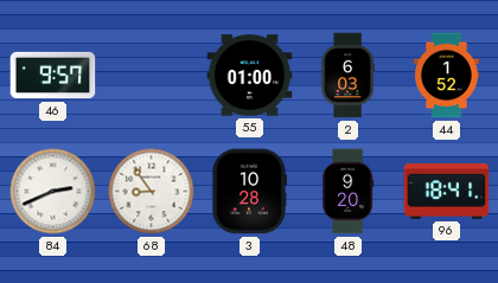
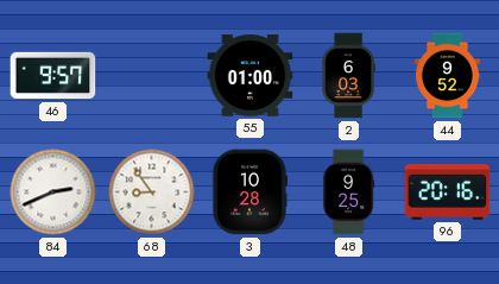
44: 1:52 -> 9:52 (448, 76)
48: 9:20 -> 9:25 (349, 193)
96: 18:41 -> 20:16 (448, 191)
